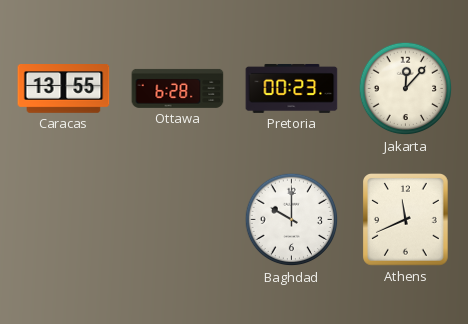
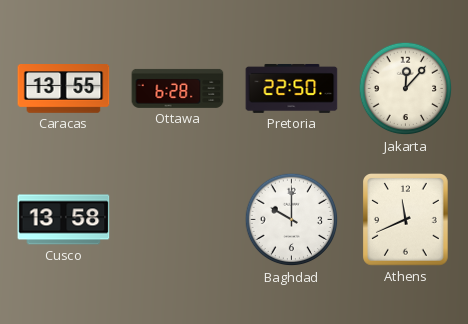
Pretoria: 00:23 -> 22:50 (292, 88)
Cusco: none -> 13:58 (64, 220)
